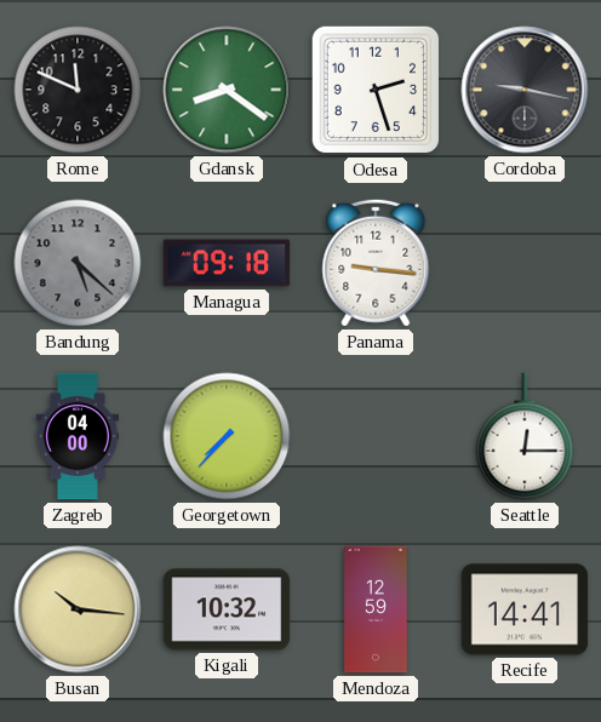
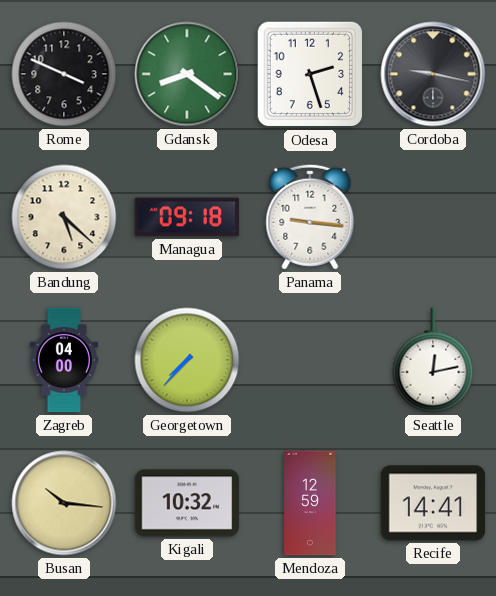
Rome: 11:49 -> 3:49 (64, 74)
Bandung dial: grey -> cream (64, 217)
Seattle: 12:15 -> 12:13 (433, 360)
